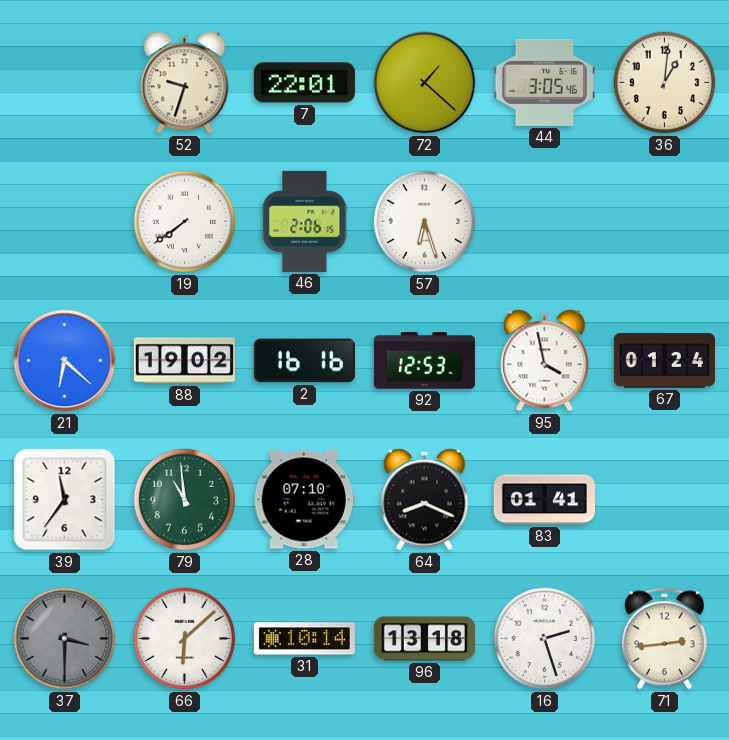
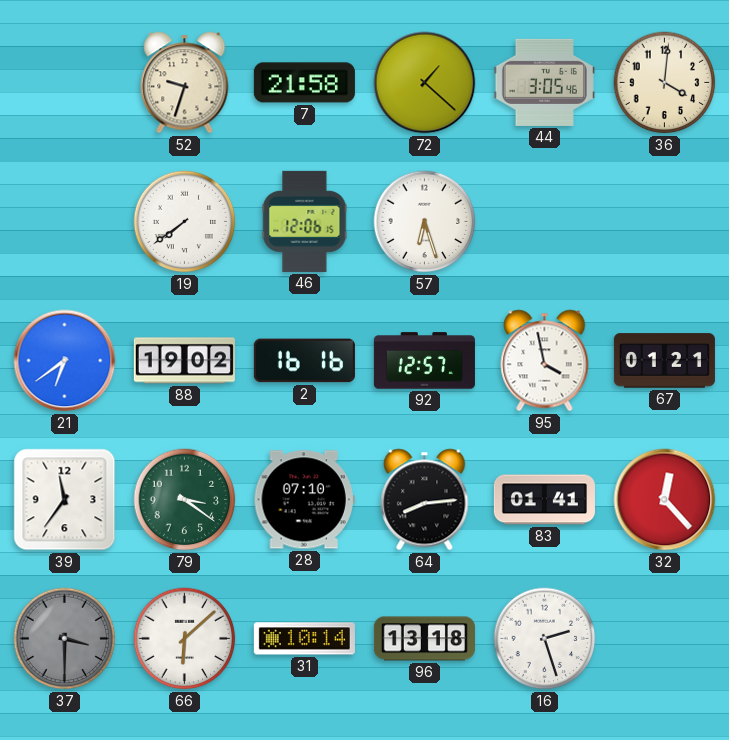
7: 22:01 -> 21:58 (304, 83)
36: 1:01 -> 4:01 (665, 83)
46: 2:06 -> 12:06 (305, 221)
21: 6:22 -> 6:39 (65, 361)
92: 12:53 -> 12:57 (424, 361)
67: 01:24 -> 01:21 (664, 361)
79: 10:59 -> 3:21 (185, 500)
64: 8:19 -> 8:14 (425, 500)
32: none -> 12:23 (665, 500)
71: 2:44 -> none (664, 639)
